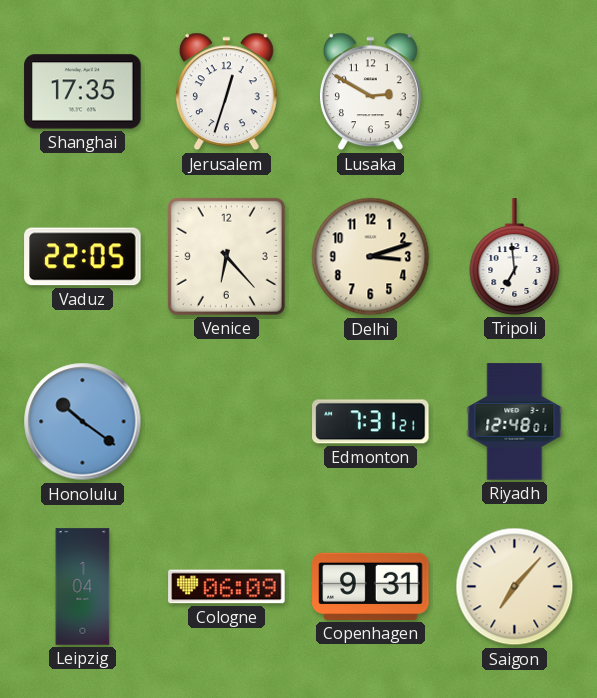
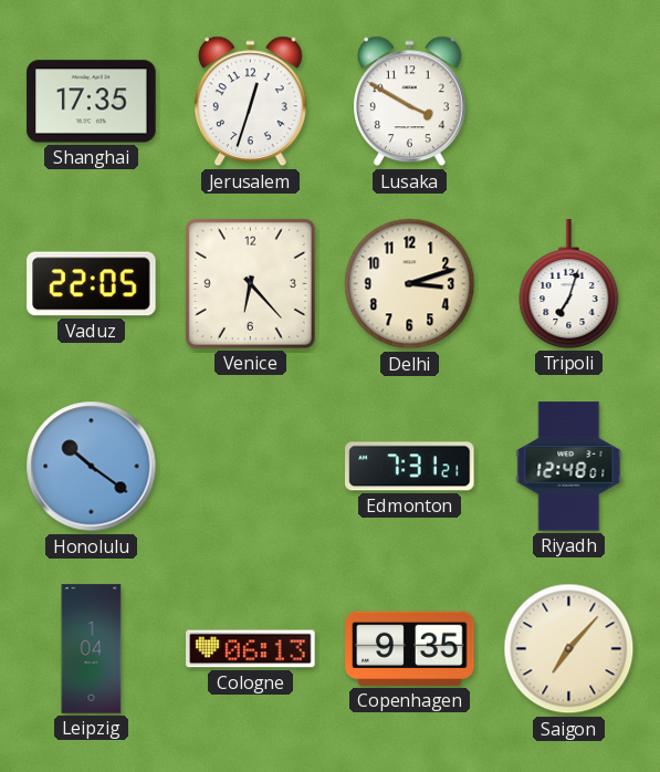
Lusaka: 2:50 -> 3:50 (409, 102)
Tripoli: 6:59 -> 7:03 (569, 284)
Cologne: 06:09 -> 06:13 (251, 649)
Copenhagen: 9:31 -> 9:35 (410, 648)
